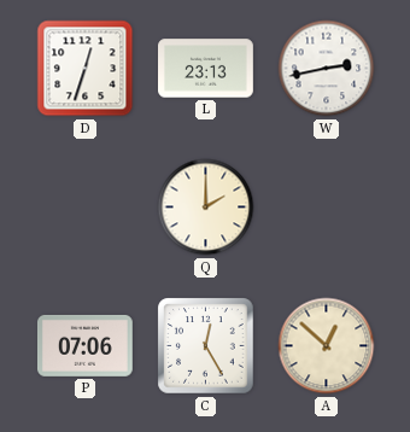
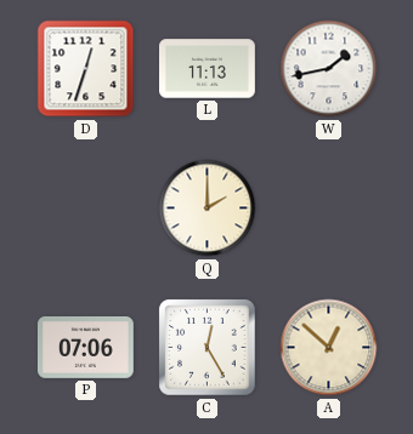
L: 23:13 -> 11:13 (208, 69)
W: 2:43 -> 1:43 (329, 69)
